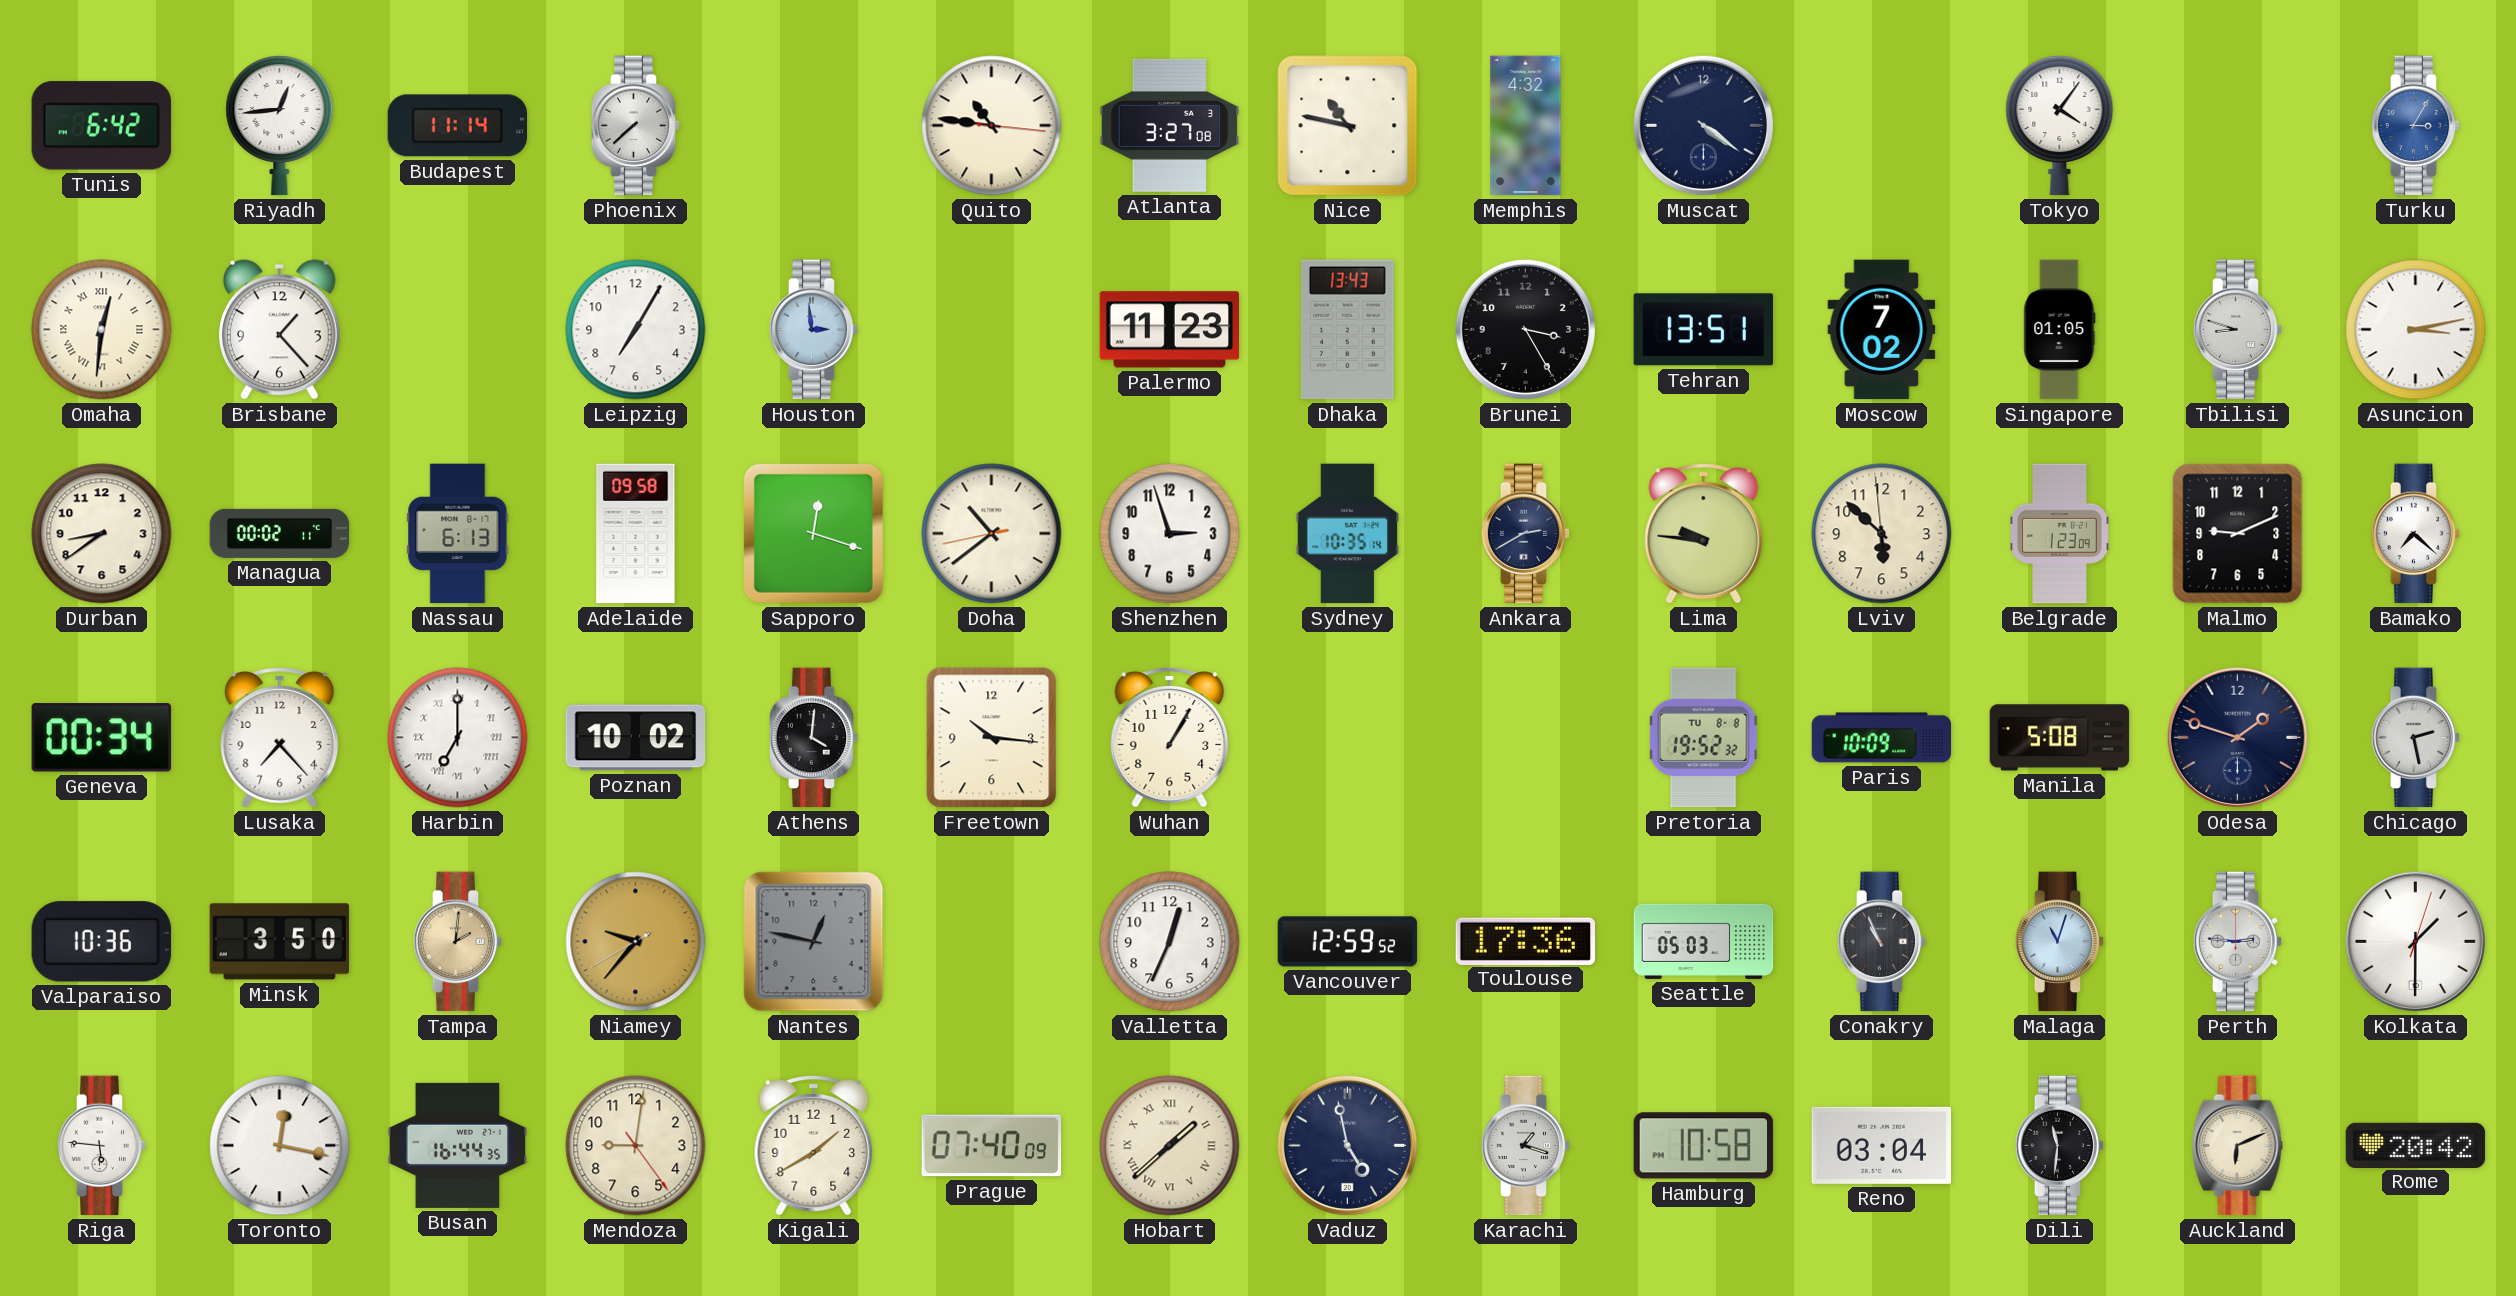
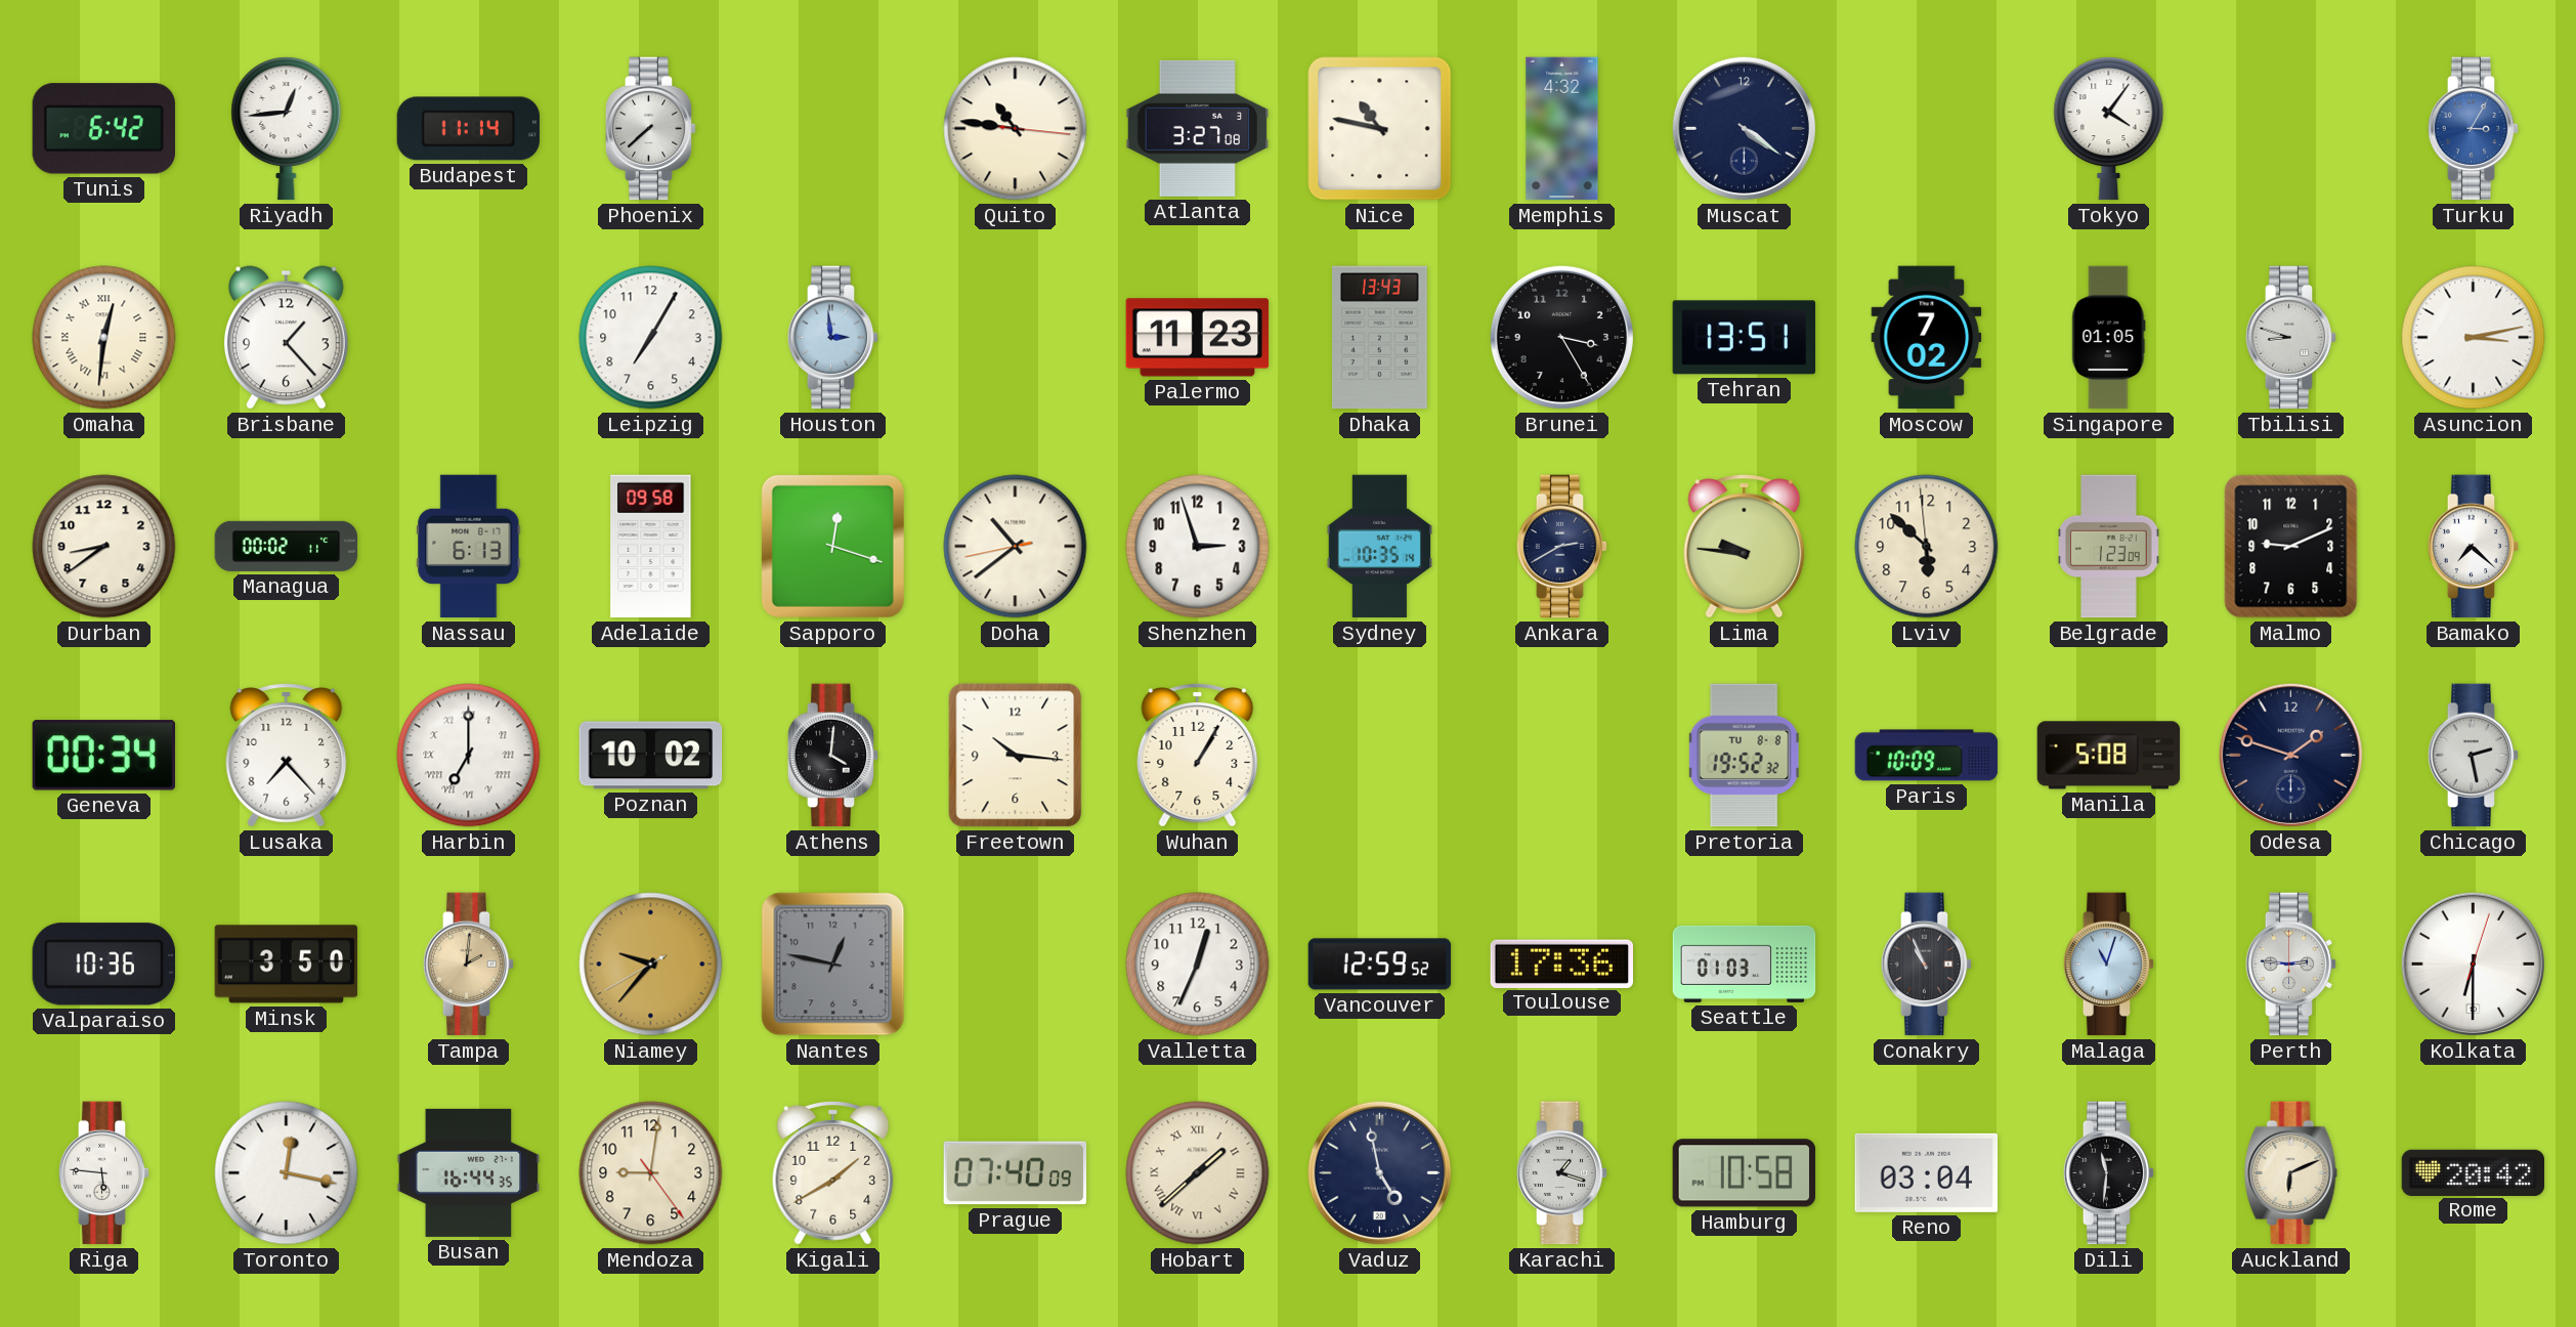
Seattle: 05:03 -> 01:03 (1745, 964)
Kolkata: 1:30 -> 6:30 (2473, 964)
